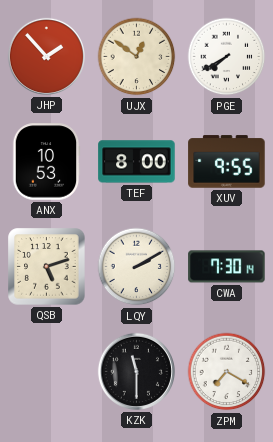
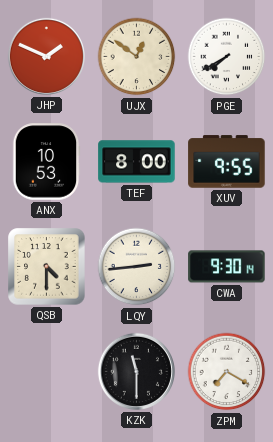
JHP: 1:53 -> 1:49 (46, 56)
QSB: 5:12 -> 4:30 (47, 267)
LQY: 2:10 -> 2:44 (137, 267)
CWA: 7:30 -> 9:30 (227, 267)
